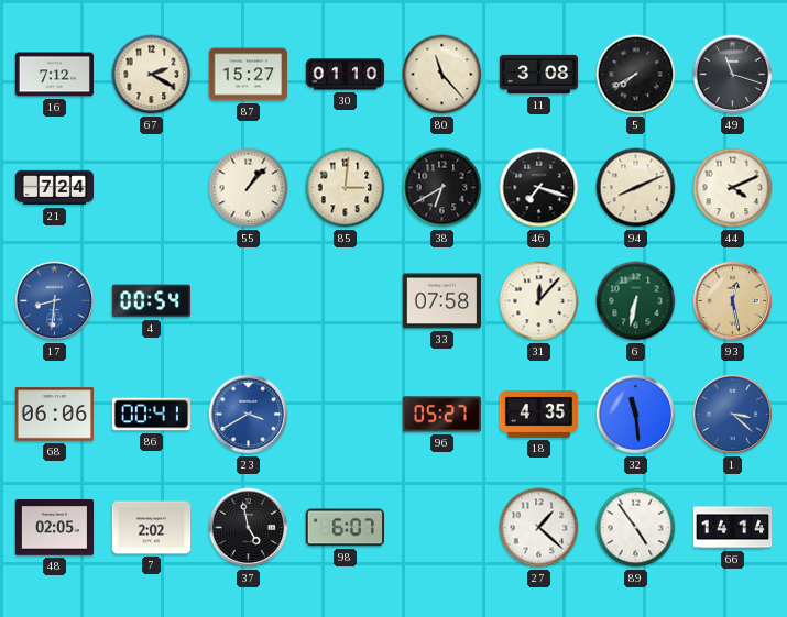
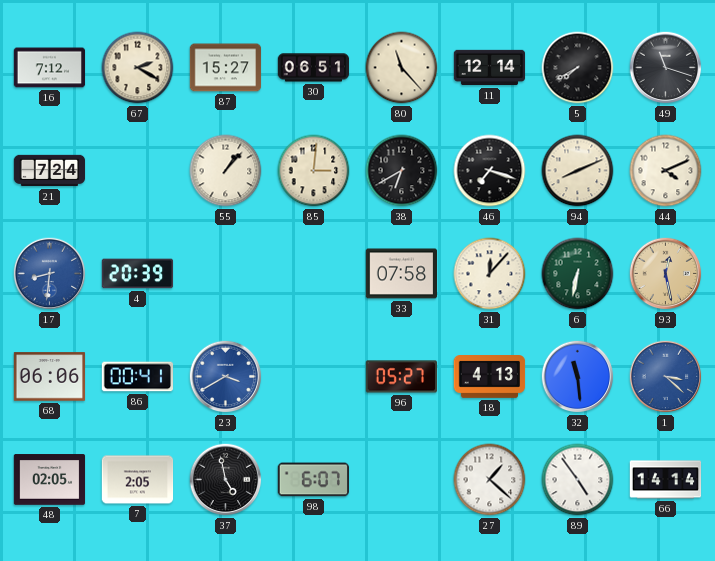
30: 01:10 -> 06:51 (314, 68)
11: 3:08 -> 12:14 (490, 68)
4: 00:54 -> 20:39 (138, 274)
18: 4:35 -> 4:13 (490, 377)
7: 2:02 -> 2:05 (138, 480)
